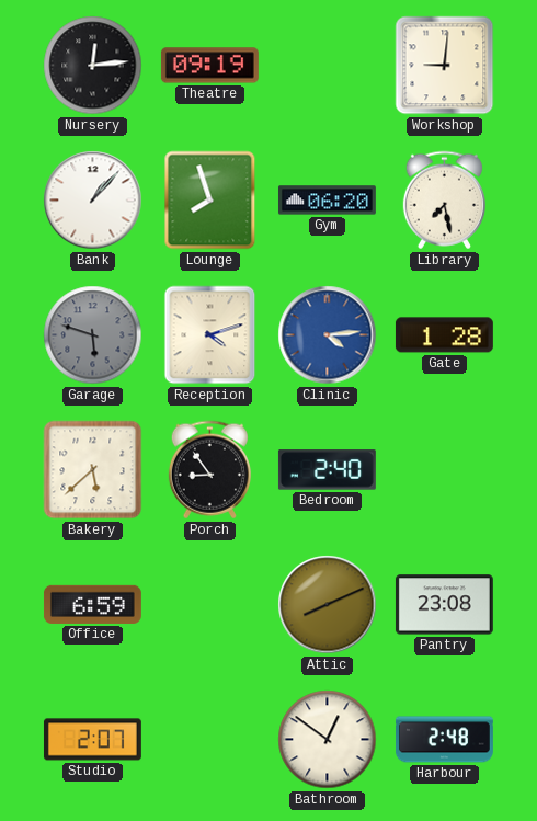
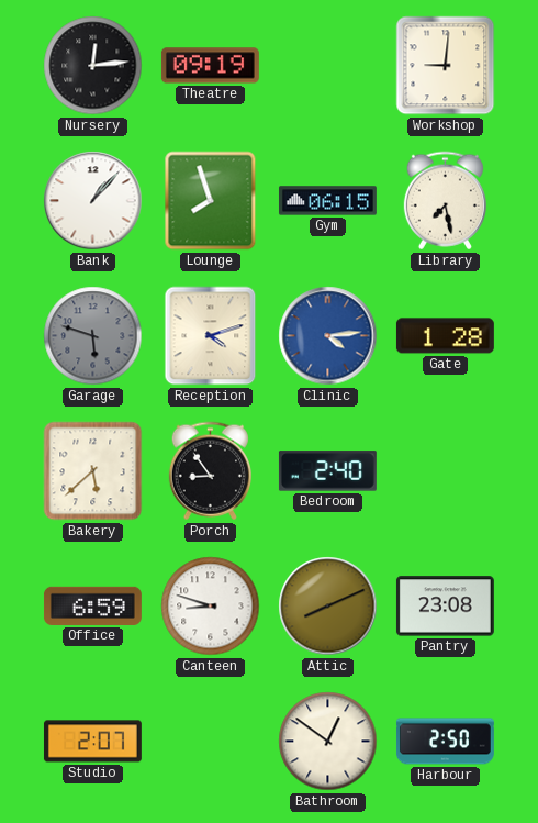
Gym: 06:20 -> 06:15 (327, 201)
Canteen: none -> 8:48 (211, 607)
Harbour: 2:48 -> 2:50 (445, 742)
